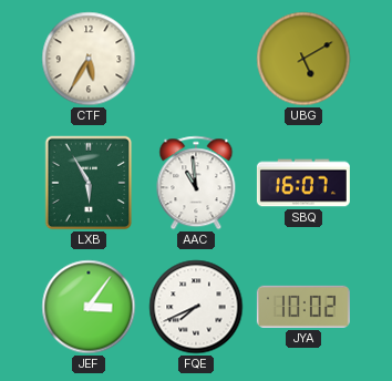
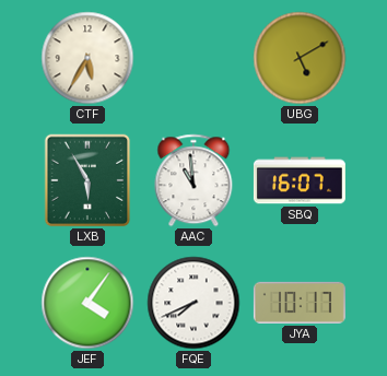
JEF: 3:06 -> 4:06 (87, 303)
JYA: 10:02 -> 10:17 (300, 303)
